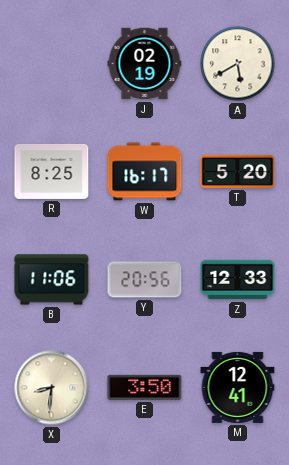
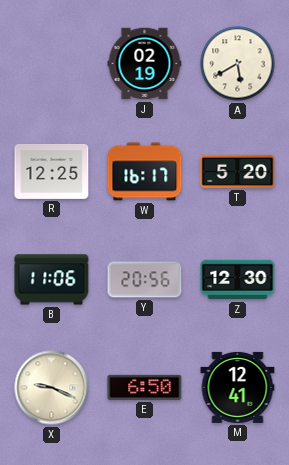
R: 8:25 -> 12:25 (52, 171)
Z: 12:33 -> 12:30 (238, 280)
X: 8:31 -> 9:19 (52, 388)
E: 3:50 -> 6:50 (145, 387)
